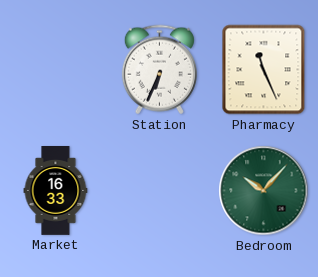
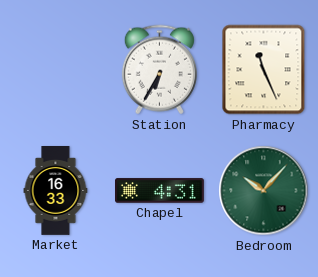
Station: 6:34 -> 6:35 (159, 70)
Chapel: none -> 4:31 (160, 191)
